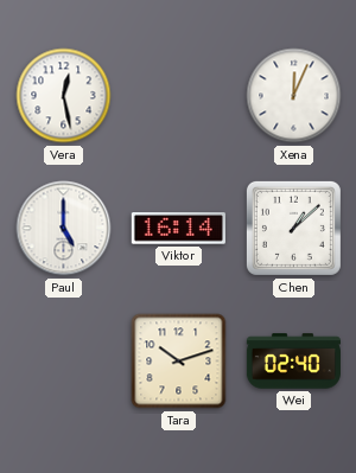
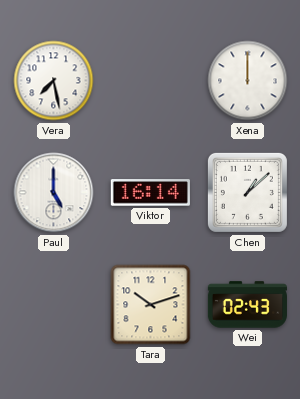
Vera: 12:28 -> 7:28 (54, 81)
Xena: 12:04 -> 12:00 (248, 81)
Wei: 02:40 -> 02:43 (247, 305)
